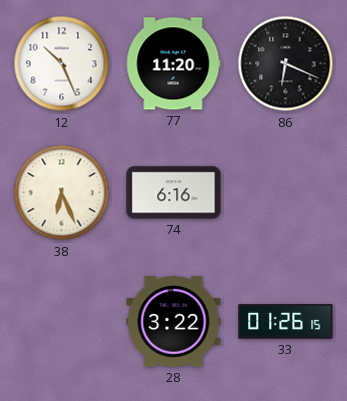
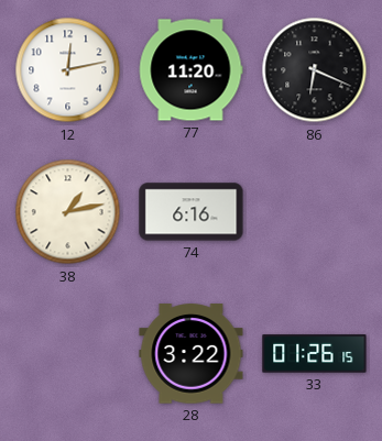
12: 10:26 -> 12:13 (68, 70)
38: 6:26 -> 1:13 (68, 212)
